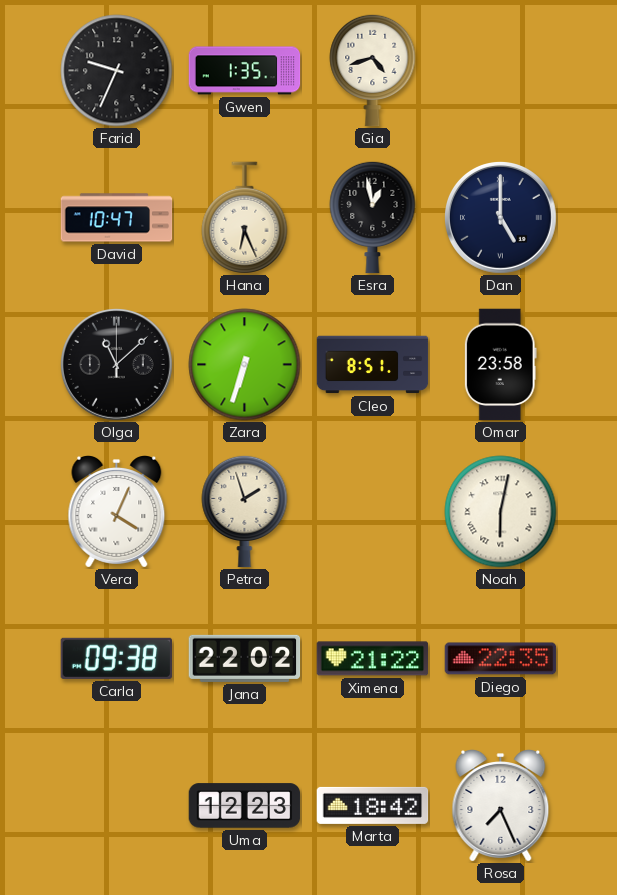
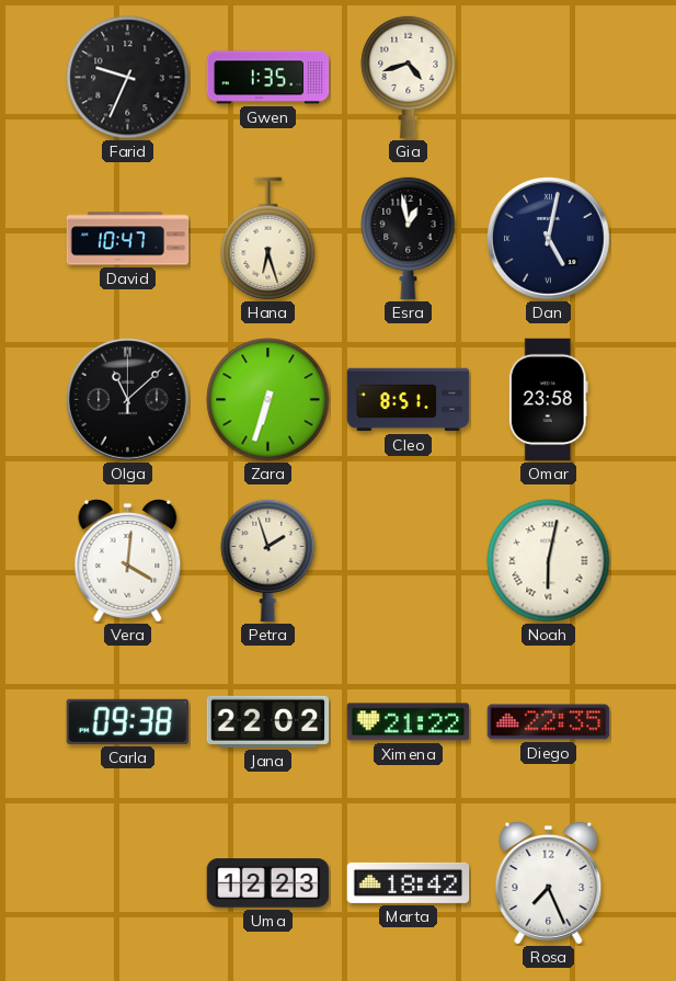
Hana: 6:26 -> 6:27 (268, 239)
Dan: 5:00 -> 5:02 (549, 239)
Vera: 4:04 -> 4:01 (128, 561)
